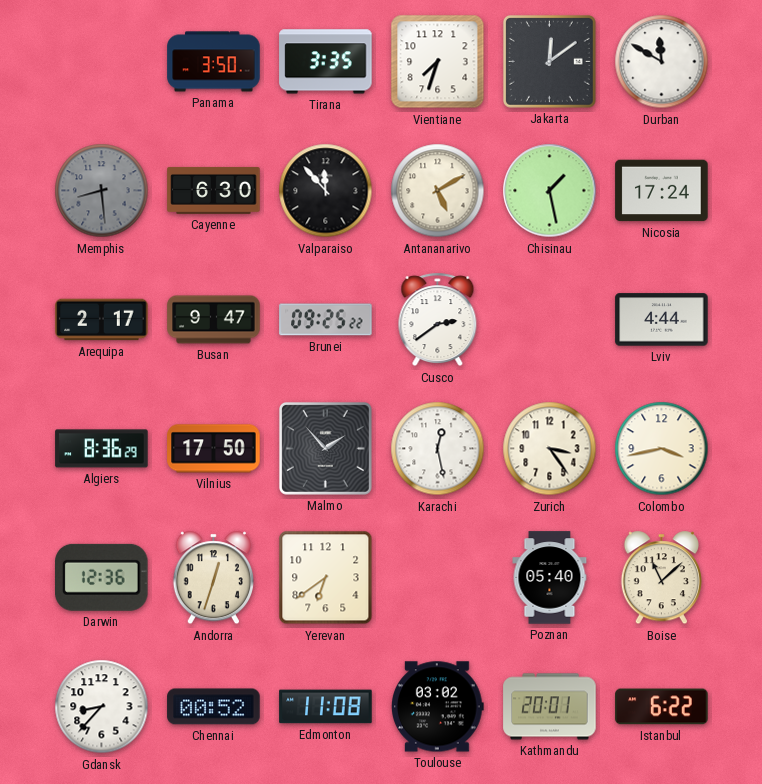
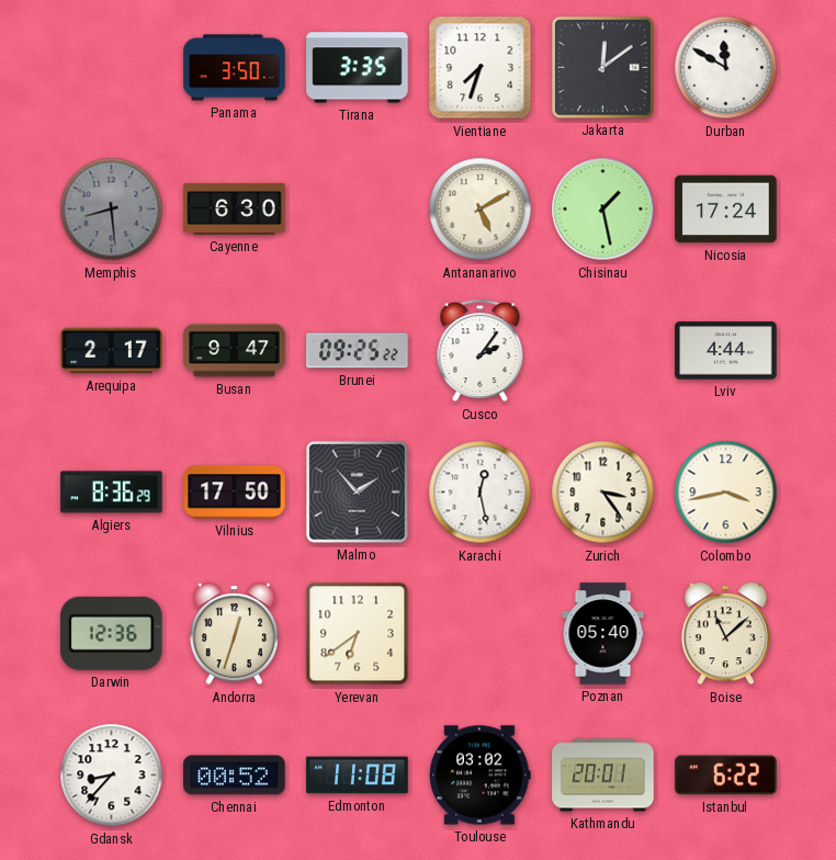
Valparaiso: 11:53 -> none (326, 191)
Cusco: 2:39 -> 2:06 (481, 351)
